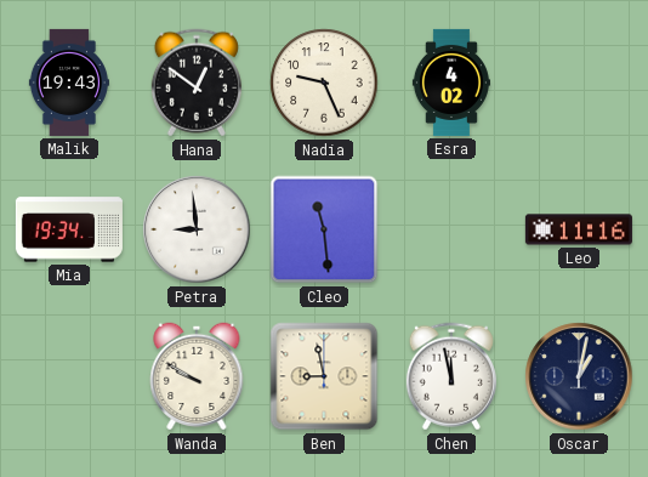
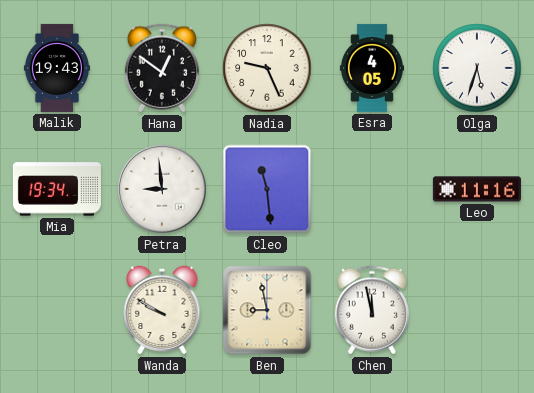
Esra: 4:02 -> 4:05 (372, 68)
Olga: none -> 5:33 (477, 68)
Oscar: 1:02 -> none (579, 376)
